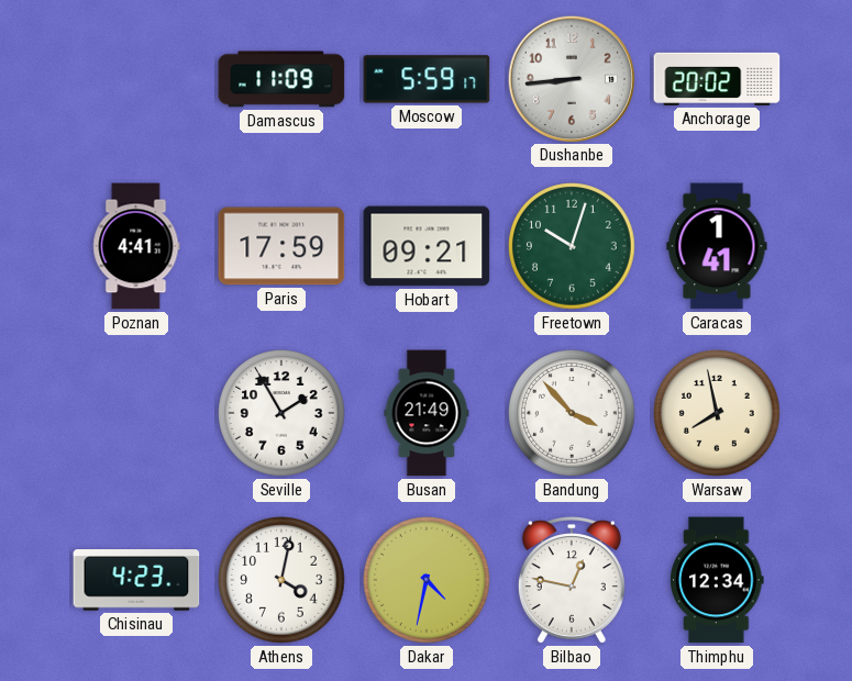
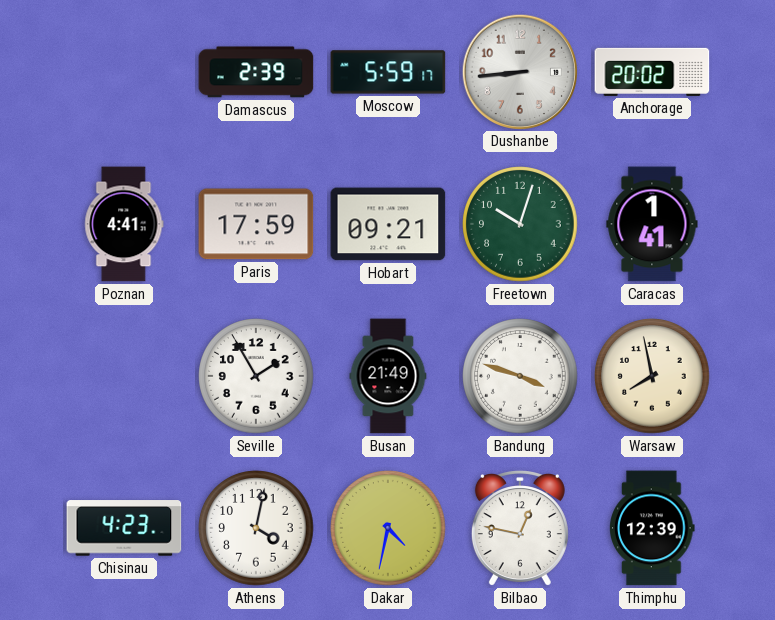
Damascus: 11:09 -> 2:39 (256, 72)
Bandung: 3:53 -> 3:48 (520, 376)
Thimphu: 12:34 -> 12:39 (653, 528)
